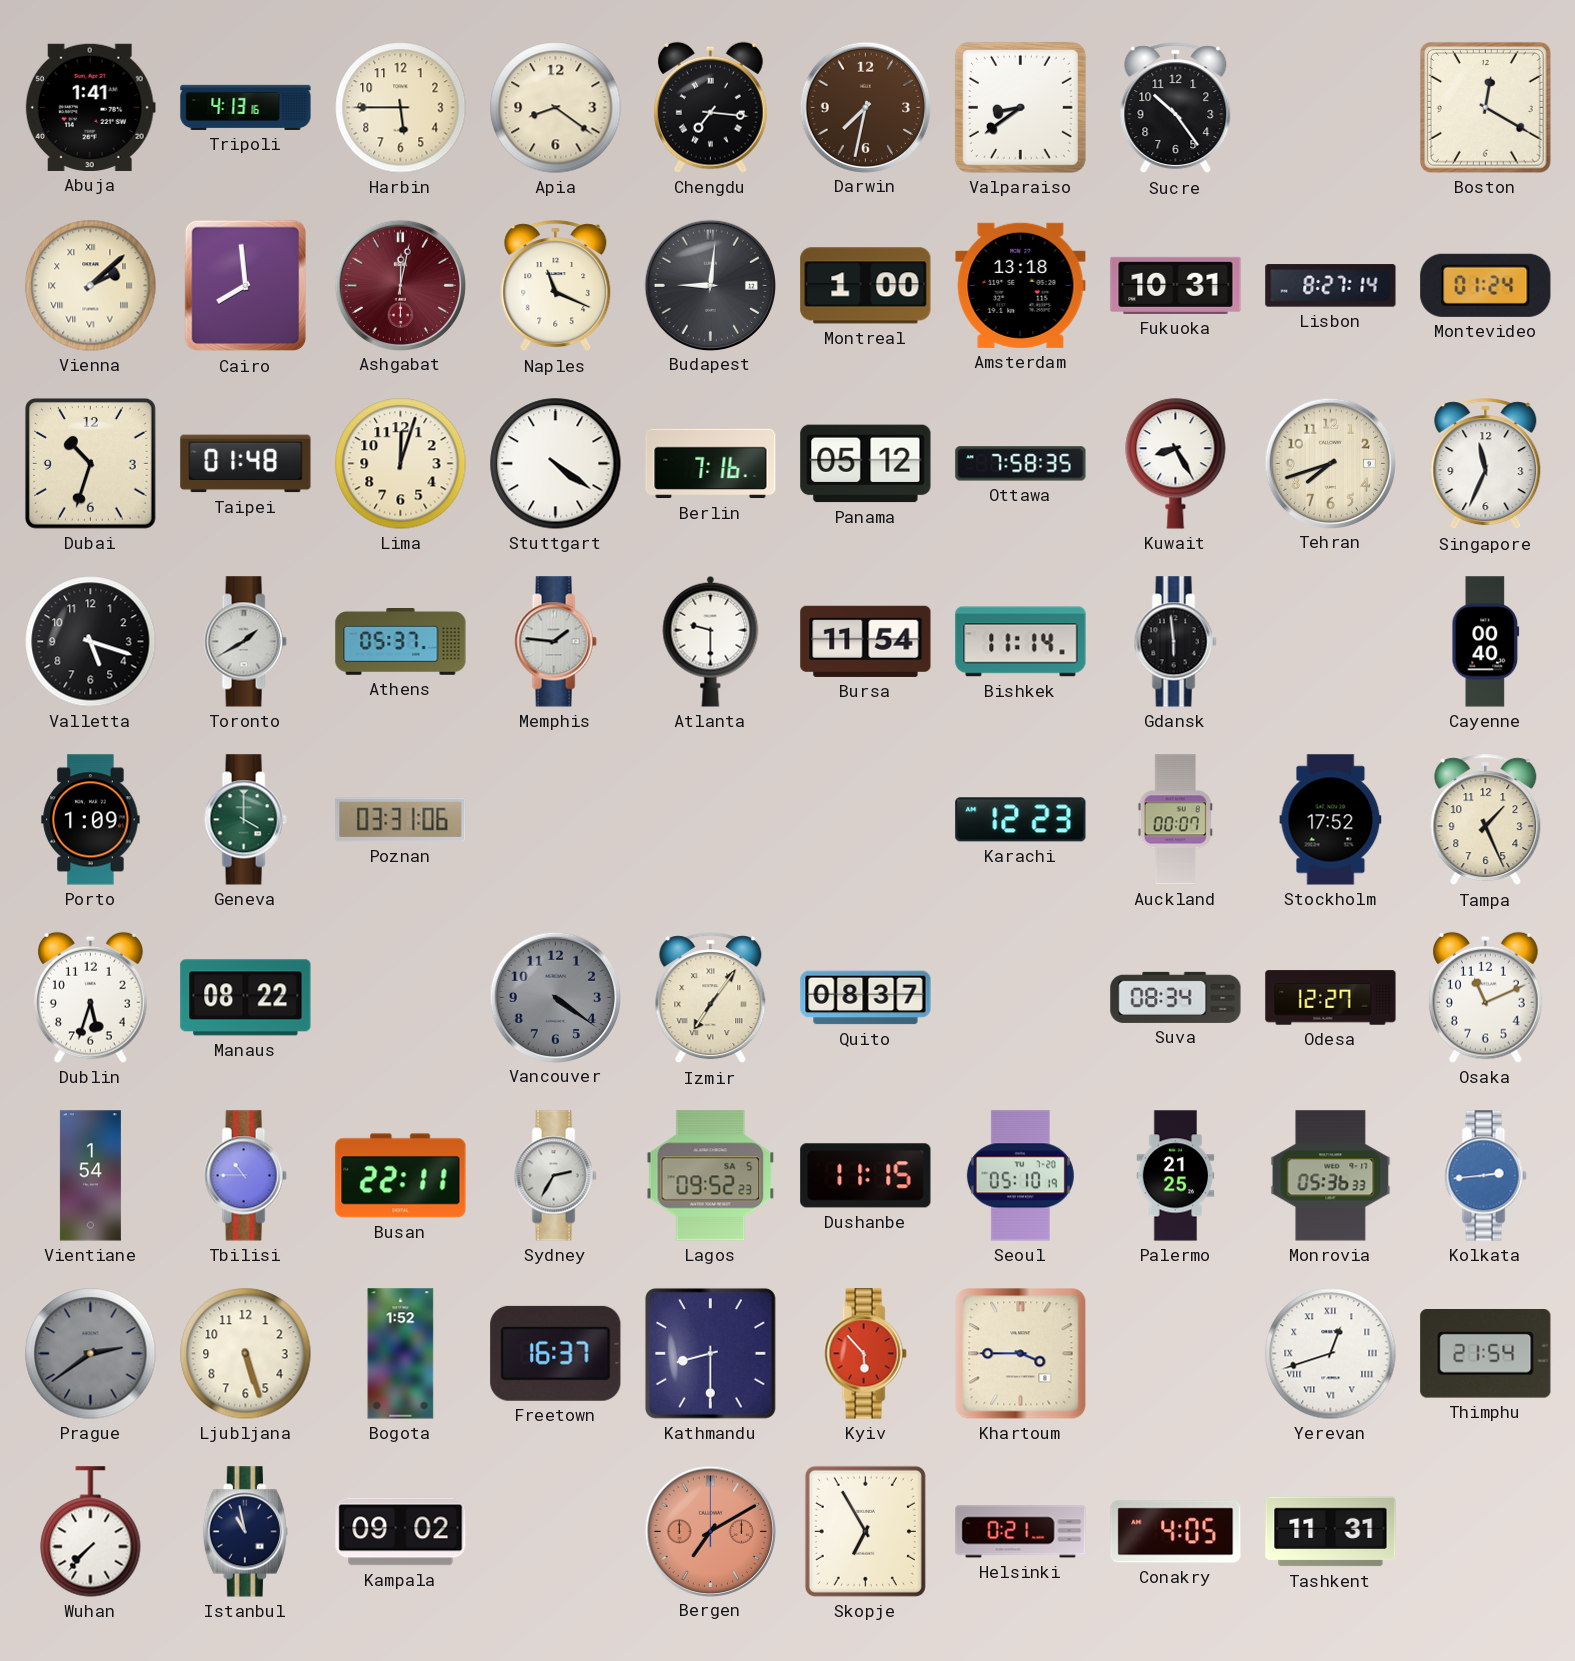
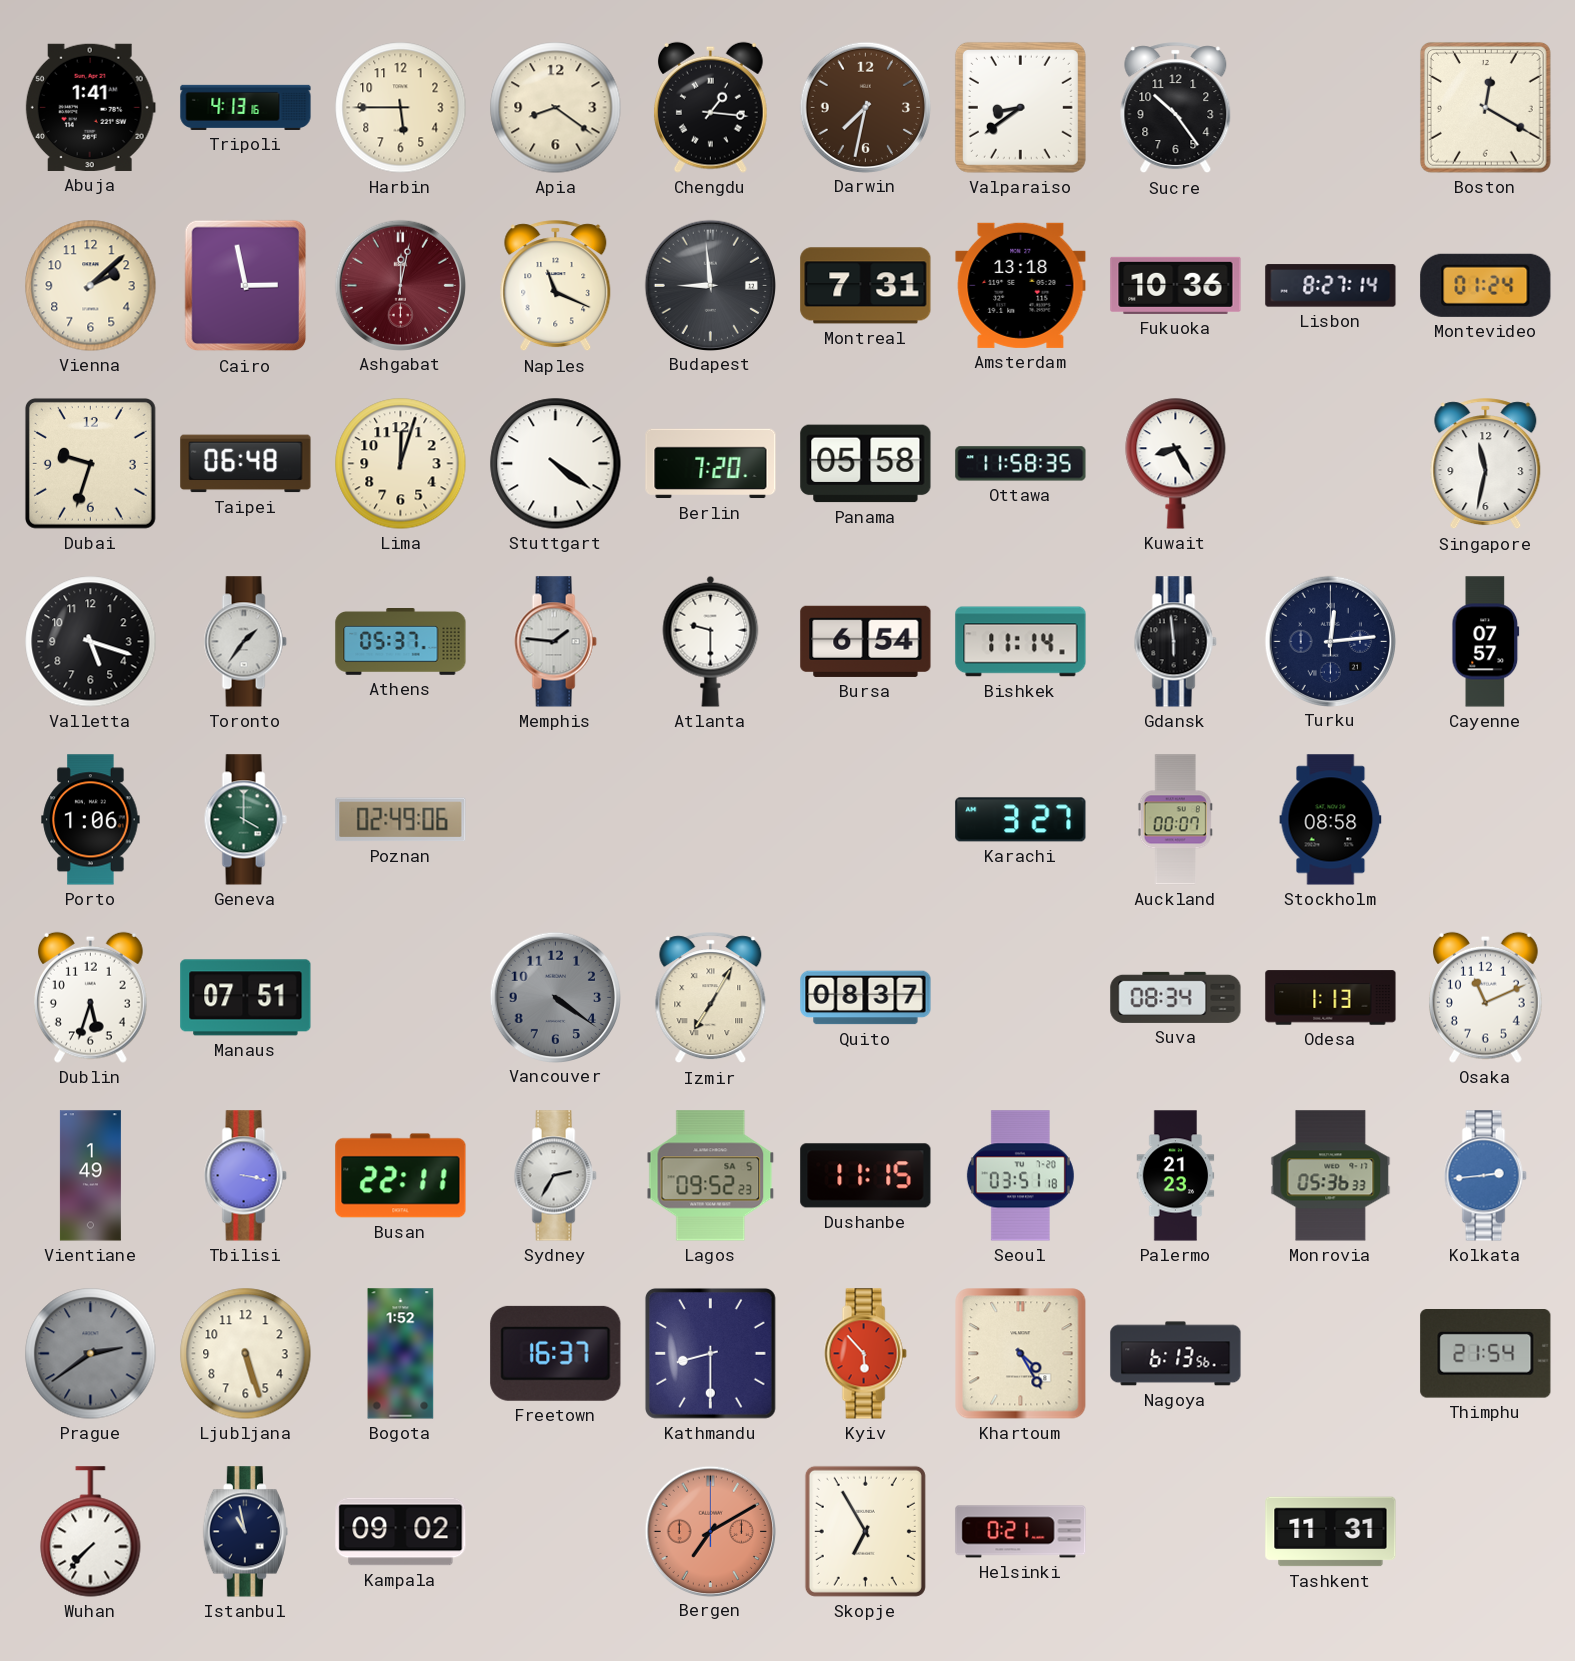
Chengdu: 7:16 -> 1:16 (710, 107)
Vienna numerals: Roman -> Arabic (91, 286)
Cairo: 7:59 -> 2:58 (246, 286)
Budapest: 9:01 -> 8:59 (710, 285)
Montreal: 1:00 -> 7:31 (866, 286)
Fukuoka: 10:31 -> 10:36 (1176, 285)
Dubai: 10:33 -> 9:33 (90, 463)
Taipei: 01:48 -> 06:48 (246, 464)
Berlin: 7:16 -> 7:20 (711, 464)
Panama: 05:12 -> 05:58 (866, 464)
Ottawa: 7:58 -> 11:58 (1021, 464)
Tehran: 7:42 -> none (1330, 463)
Singapore: 11:34 -> 11:32 (1486, 464)
Toronto: 1:40 -> 1:36 (245, 642)
Bursa: 11:54 -> 6:54 (866, 641)
Turku: none -> 12:14 (1330, 641)
Cayenne: 00:40 -> 07:57 (1486, 642)
Porto: 1:09 -> 1:06 (91, 820)
Poznan: 03:31 -> 02:49 (401, 820)
Karachi: 12:23 -> 3:27 (1021, 820)
Stockholm: 17:52 -> 08:58 (1331, 820)
Tampa: 1:26 -> none (1486, 820)
Manaus: 08:22 -> 07:51 (246, 998)
Izmir: 7:06 -> 7:05 (711, 998)
Odesa: 12:27 -> 1:13 (1331, 998)
Vientiane: 1:54 -> 1:49 (90, 1176)
Tbilisi: 10:45 -> 3:17 (245, 1176)
Seoul: 05:10 -> 03:51 (1020, 1176)
Palermo: 21:25 -> 21:23 (1176, 1176)
Khartoum: 3:45 -> 4:25 (1021, 1354)
Nagoya: none -> 6:13 (1176, 1354)
Yerevan: 12:42 -> none (1331, 1354)
Conakry: 4:05 -> none (1176, 1532)
